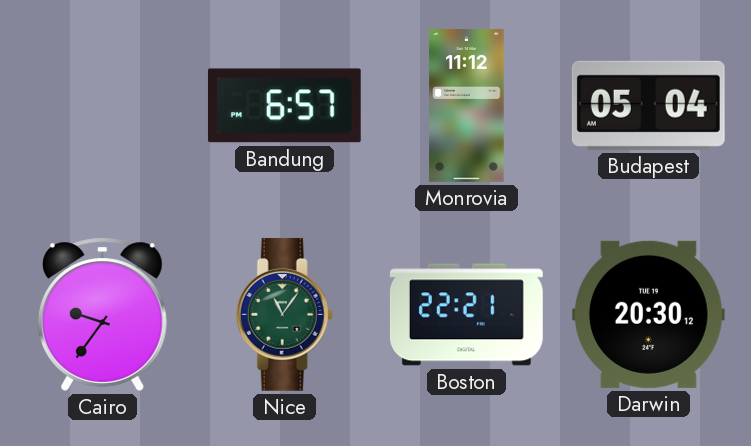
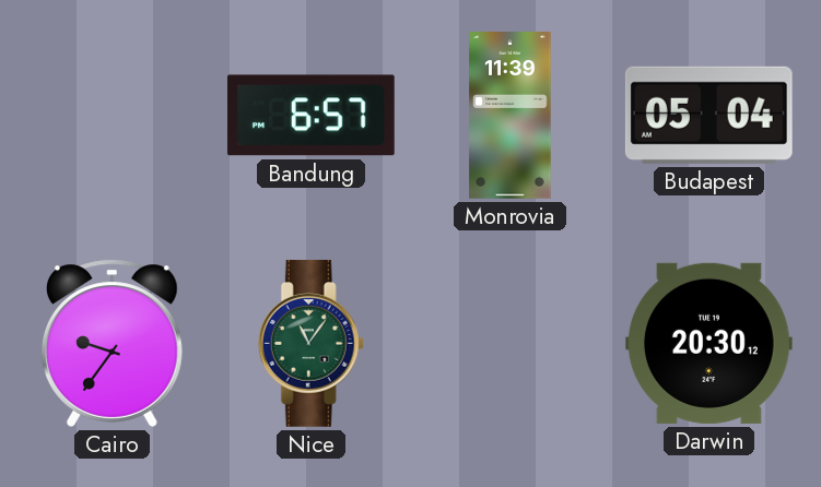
Monrovia: 11:12 -> 11:39 (511, 116)
Boston: 22:21 -> none (466, 315)
